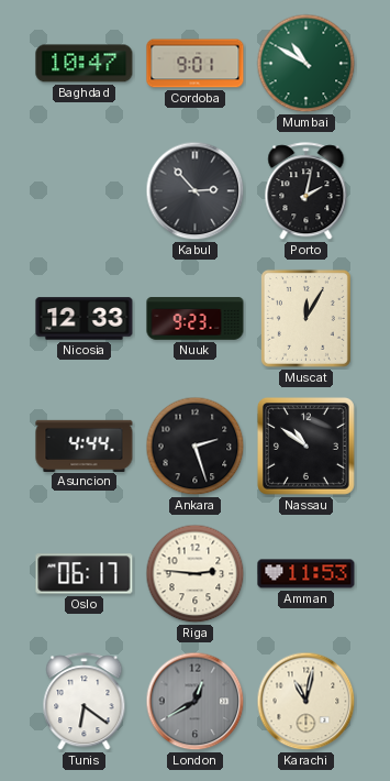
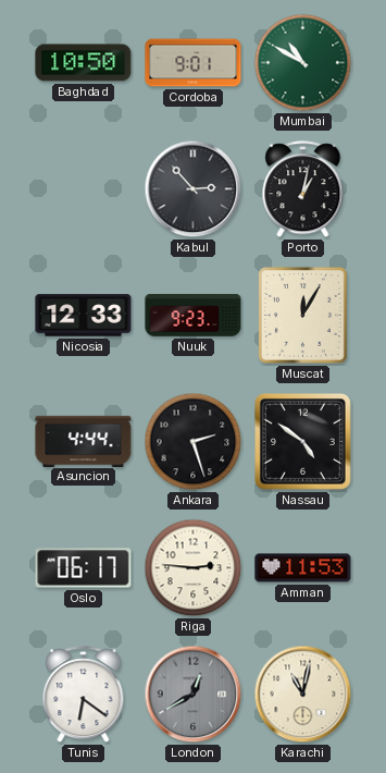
Baghdad: 10:47 -> 10:50 (84, 63)
Porto: 2:02 -> 1:02 (303, 189)
Nassau: 10:51 -> 4:51 (302, 441)
